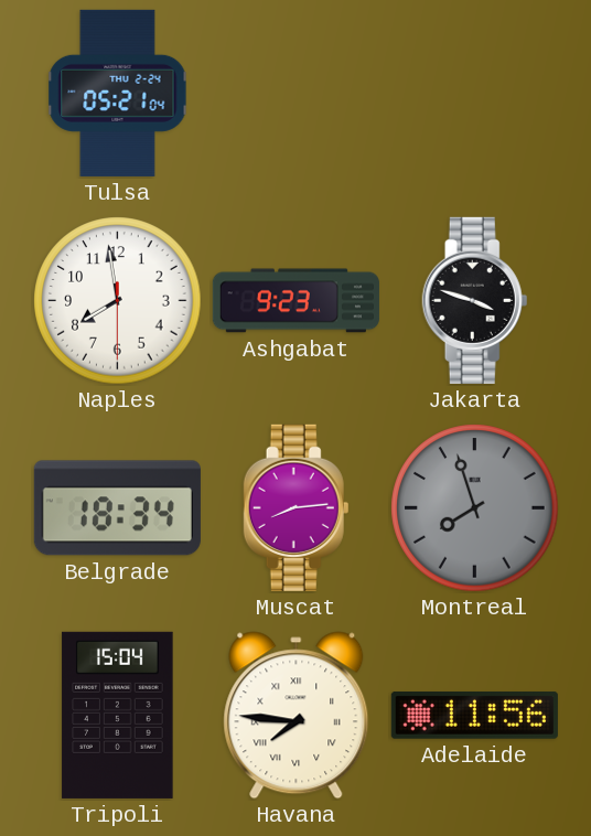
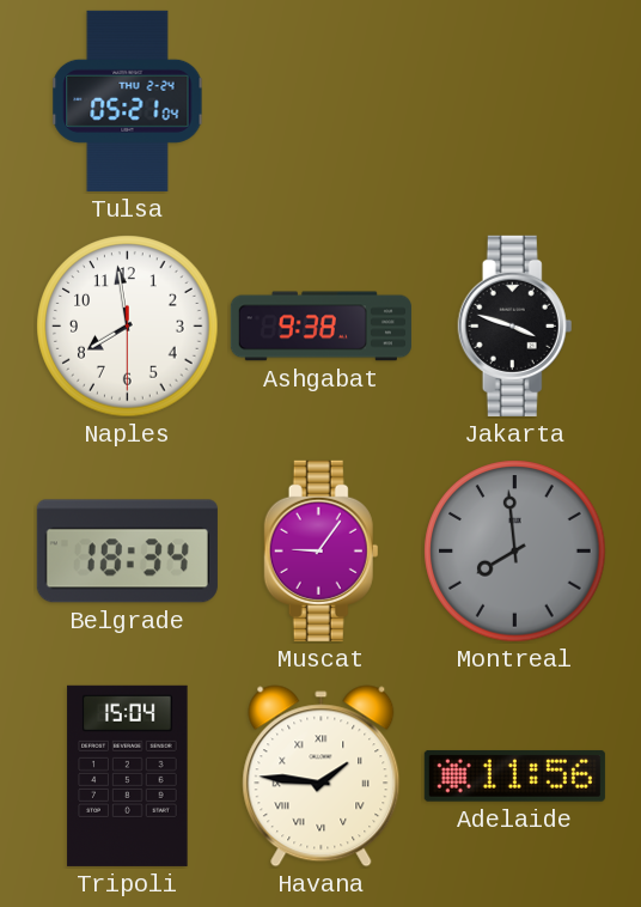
Ashgabat: 9:23 -> 9:38 (320, 327)
Muscat: 8:14 -> 9:06 (322, 550)
Montreal: 7:57 -> 7:59 (515, 552)
Havana: 7:46 -> 1:46 (322, 777)
